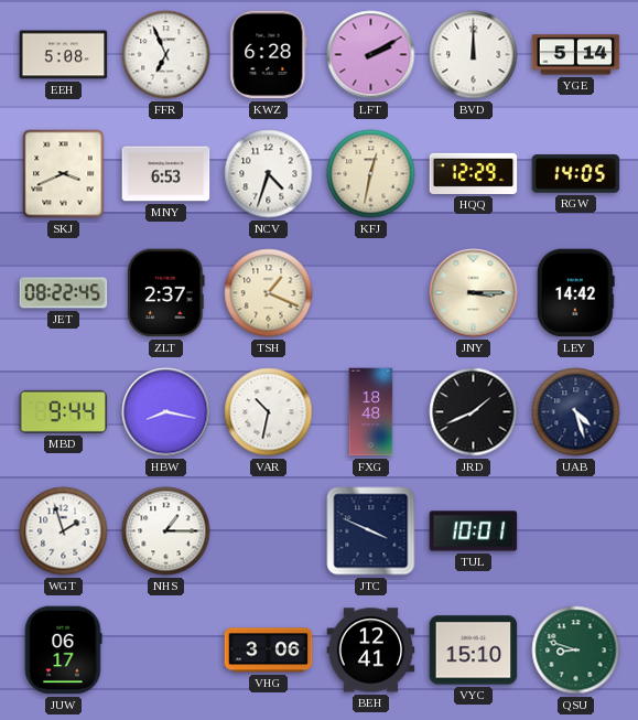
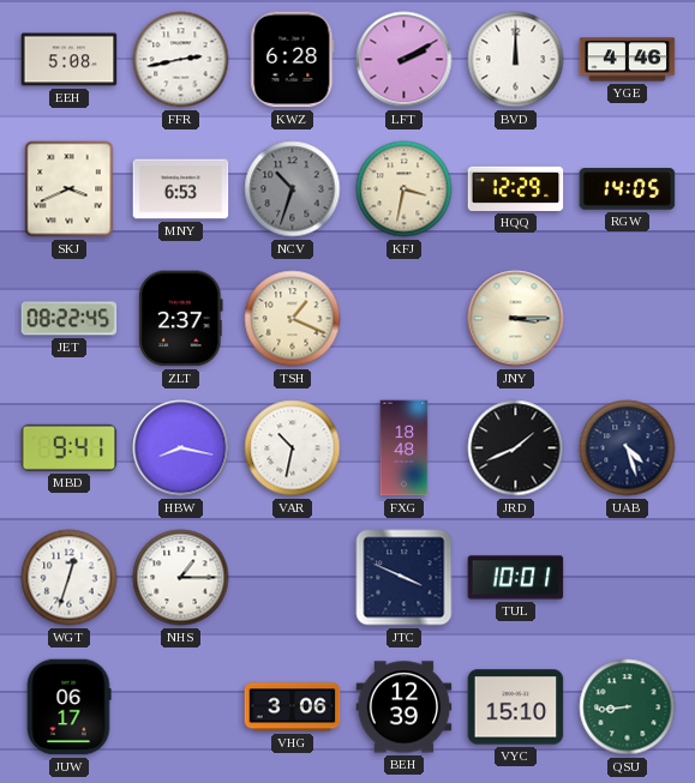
FFR: 6:56 -> 2:43 (181, 60)
YGE: 5:14 -> 4:46 (628, 60)
NCV: 4:33 -> 10:33 (293, 189)
NCV dial: white -> grey (293, 189)
KFJ: 12:32 -> 3:32 (405, 189)
LEY: 14:42 -> none (575, 293)
MBD: 9:44 -> 9:41 (70, 447)
WGT: 1:57 -> 12:33 (70, 578)
BEH: 12:41 -> 12:39 (405, 707)
QSU: 8:48 -> 8:44 (628, 707)
